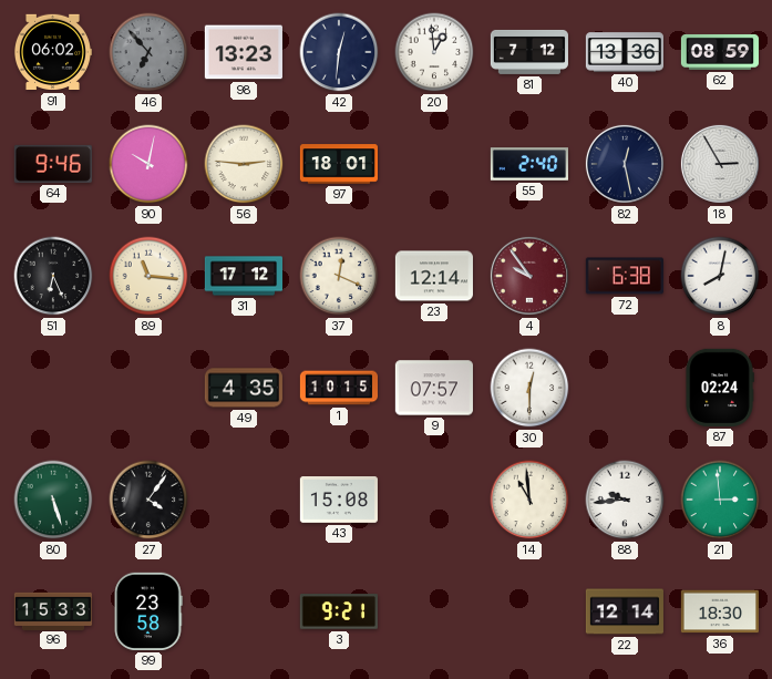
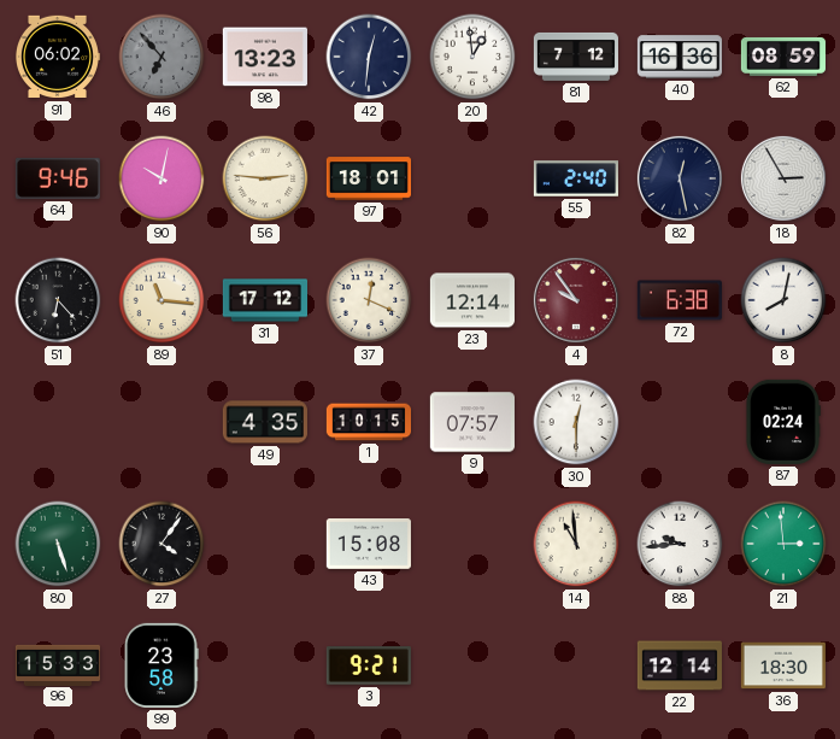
40: 13:36 -> 16:36 (679, 57)
51: 6:26 -> 6:23 (58, 300)
